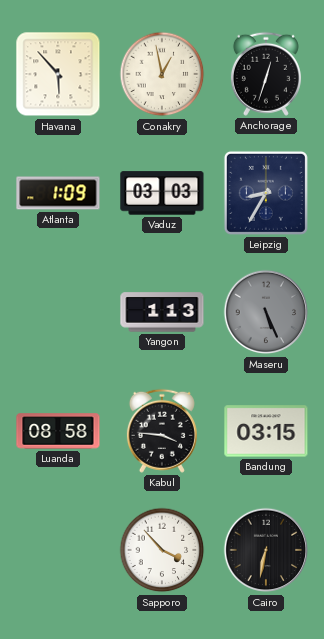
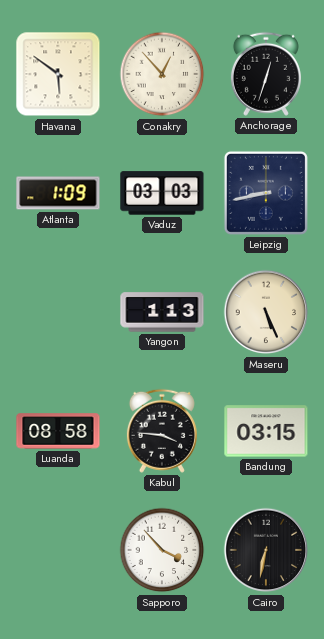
Havana: 5:53 -> 5:51 (58, 74)
Conakry: 12:58 -> 12:53 (162, 74)
Leipzig: 8:35 -> 8:43 (266, 193)
Maseru dial: grey -> cream (266, 312)
